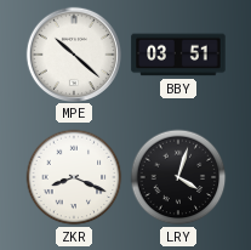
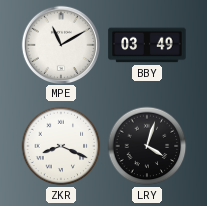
MPE: 10:22 -> 11:10 (60, 44)
BBY: 03:51 -> 03:49 (147, 45)
